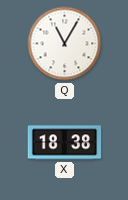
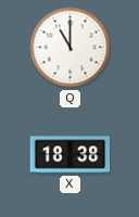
Q: 11:05 -> 11:00 (71, 48)
